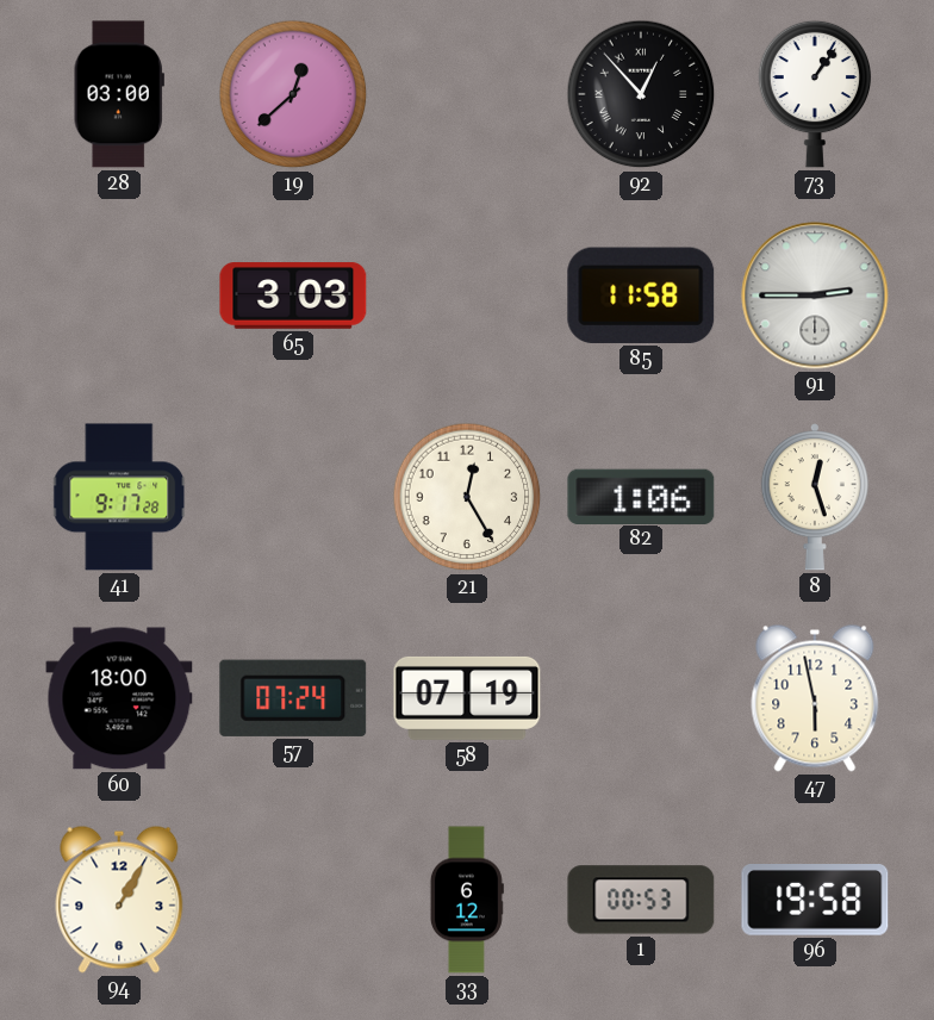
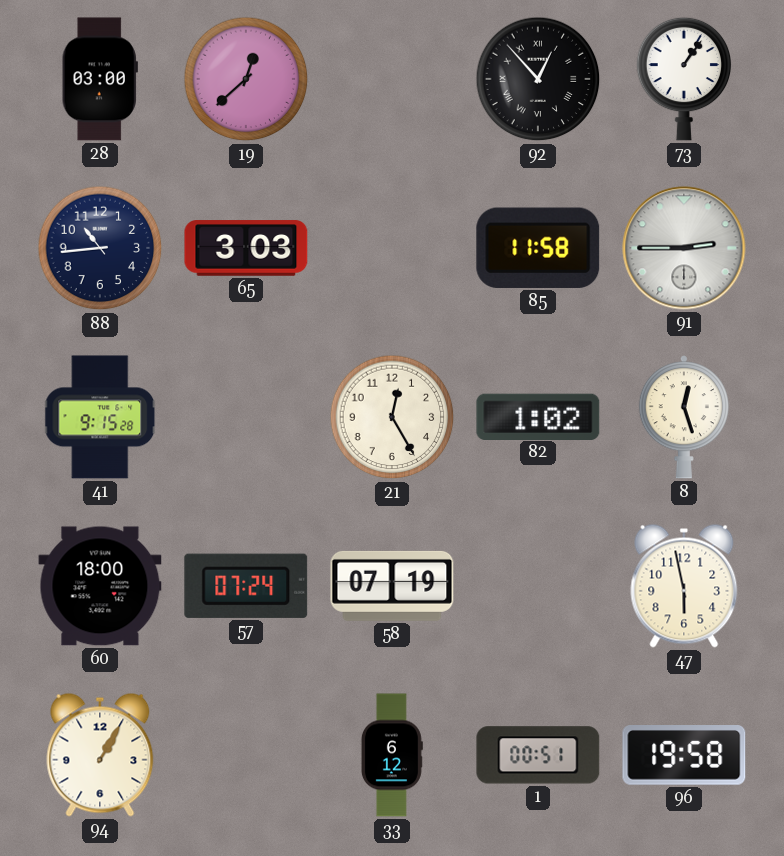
88: none -> 10:44 (100, 248)
41: 9:17 -> 9:15 (101, 417)
82: 1:06 -> 1:02 (538, 416)
1: 00:53 -> 00:51 (538, 755)
